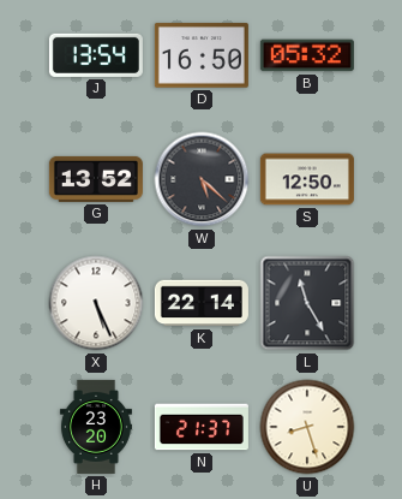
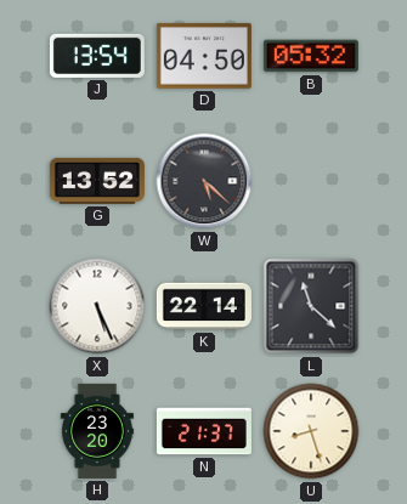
D: 16:50 -> 04:50 (204, 56)
S: 12:50 -> none (307, 179)
L: 11:25 -> 11:22 (311, 306)
